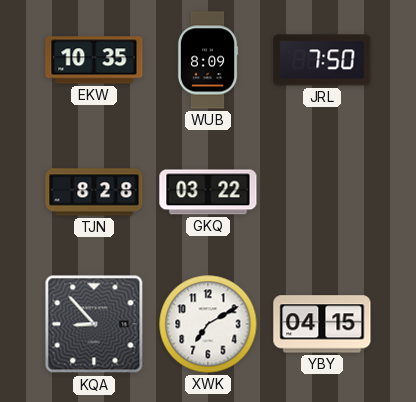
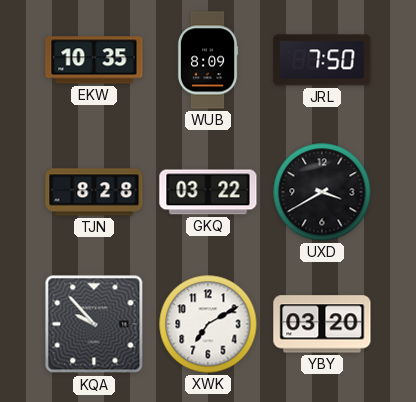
UXD: none -> 3:40 (322, 192)
KQA: 8:53 -> 9:53 (94, 324)
YBY: 04:15 -> 03:20 (322, 324)
